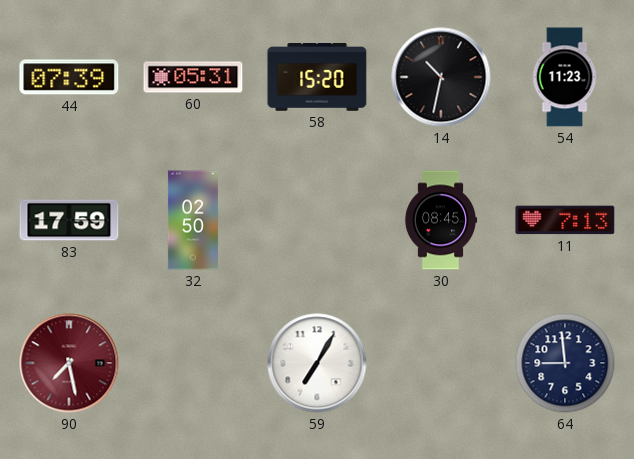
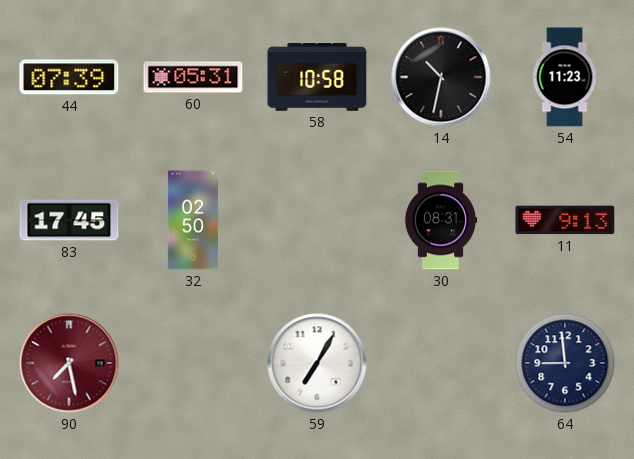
58: 15:20 -> 10:58 (317, 78)
83: 17:59 -> 17:45 (69, 220)
30: 08:45 -> 08:31 (441, 220)
11: 7:13 -> 9:13 (565, 220)
